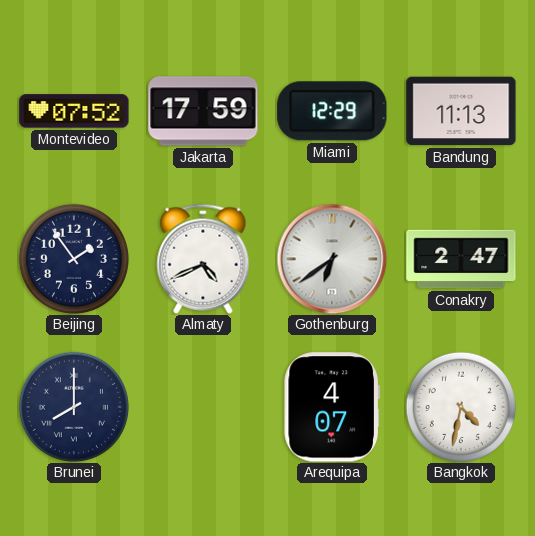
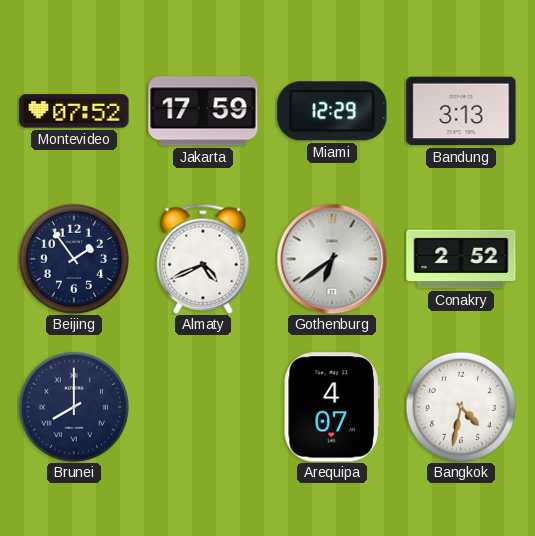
Bandung: 11:13 -> 3:13 (461, 111)
Conakry: 2:47 -> 2:52 (461, 259)
